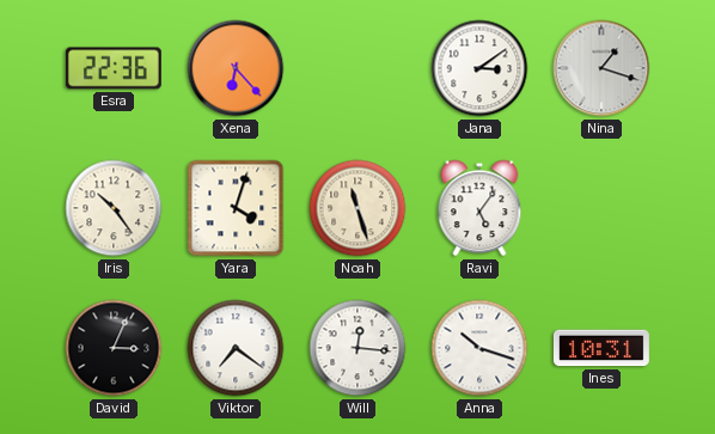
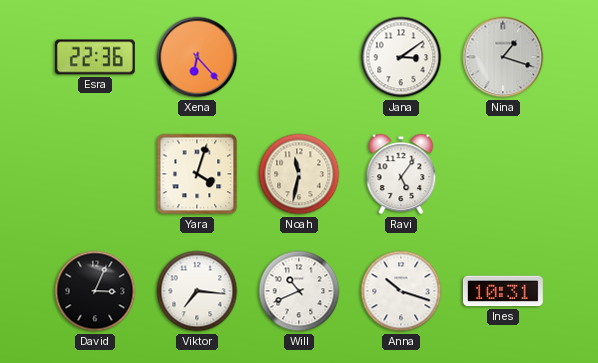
Iris: 10:24 -> none (114, 208)
Noah: 11:27 -> 11:32 (299, 174)
Viktor: 7:21 -> 7:16 (197, 291)
Will: 12:16 -> 10:41 (299, 291)
